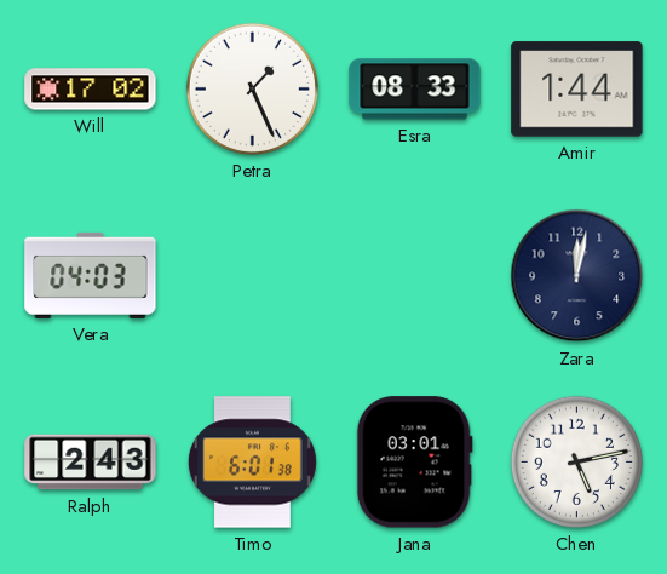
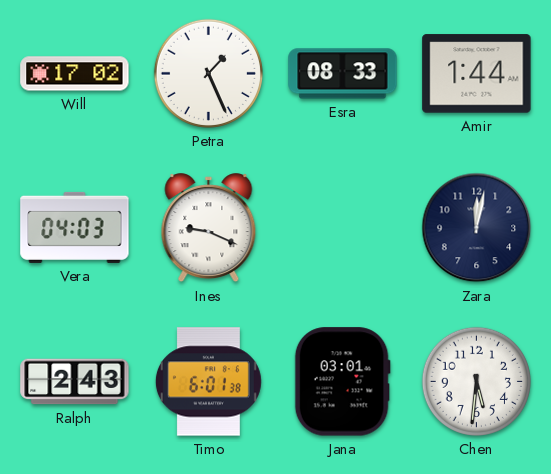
Ines: none -> 9:19 (209, 228)
Chen: 5:13 -> 5:31 (476, 381)
